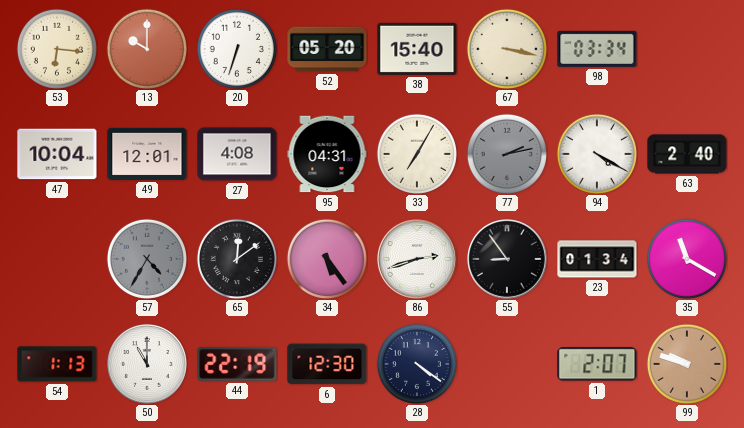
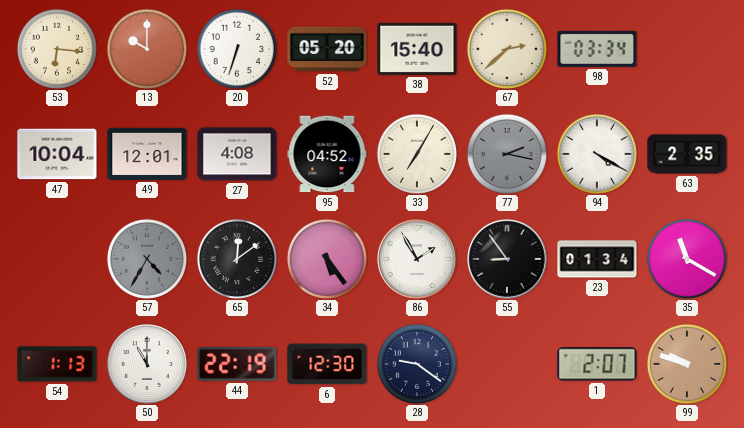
67: 3:17 -> 2:38 (507, 49)
95: 04:31 -> 04:52 (327, 154)
77: 2:13 -> 2:17 (507, 154)
63: 2:40 -> 2:35 (687, 154)
86: 2:42 -> 1:55 (417, 259)
28: 4:21 -> 9:21 (417, 364)
